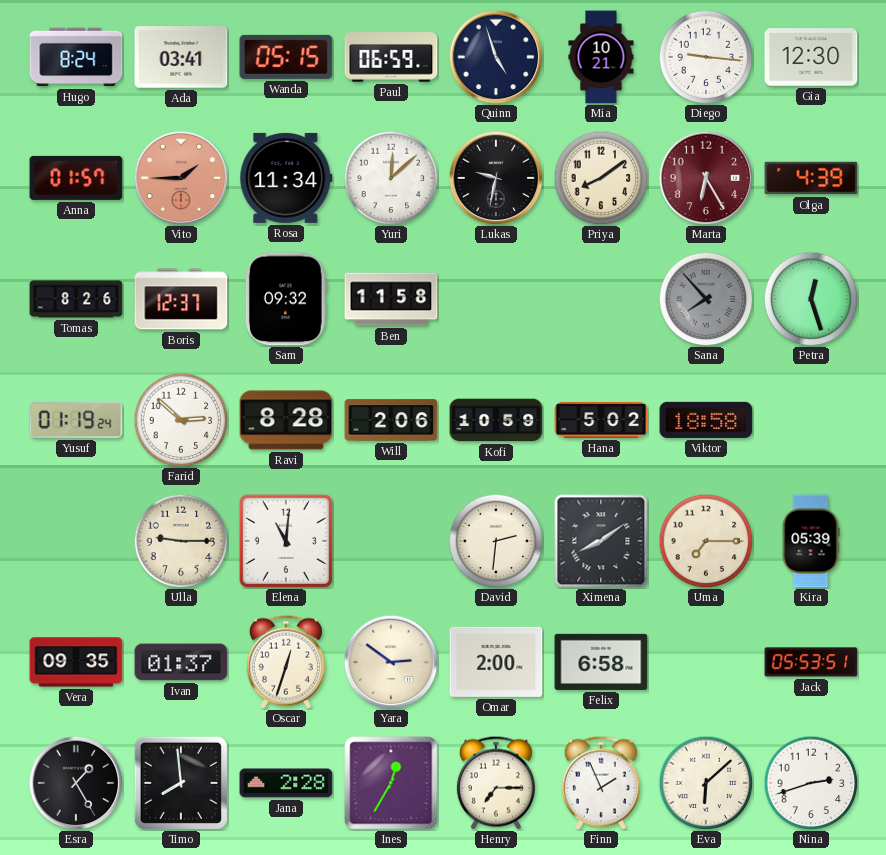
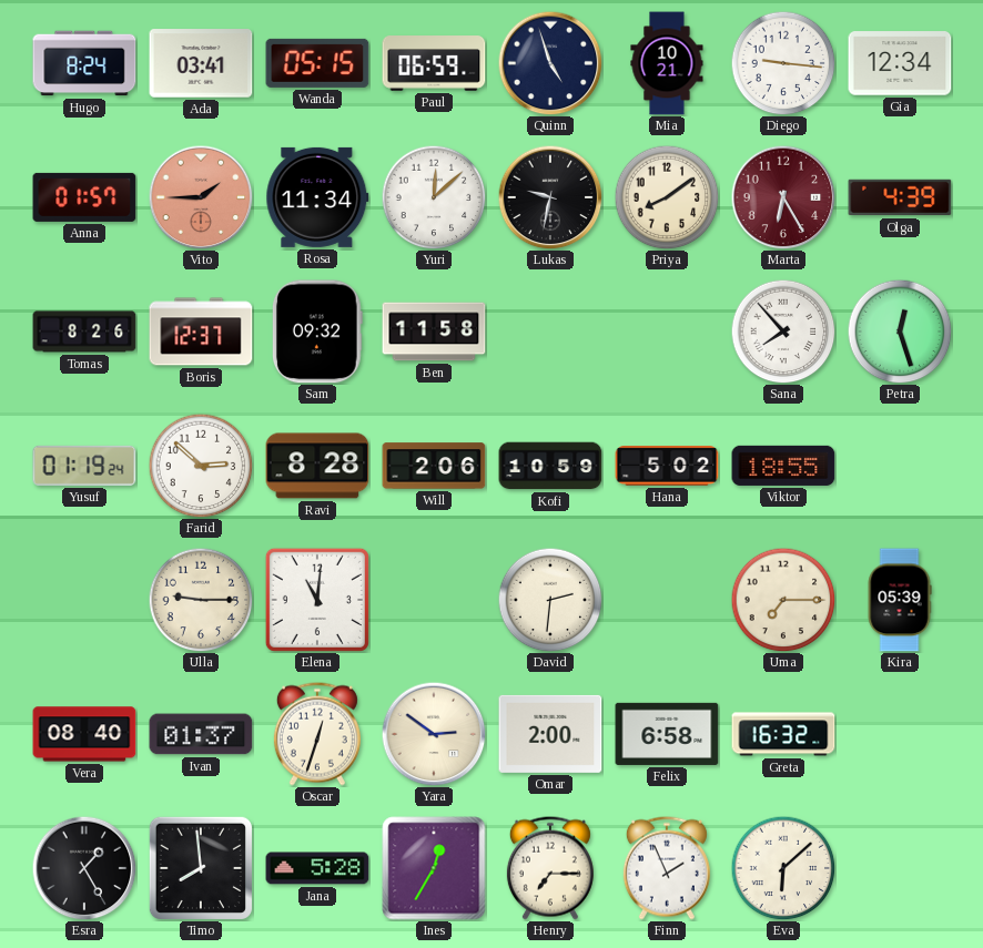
Gia: 12:30 -> 12:34 (900, 63)
Sana dial: grey -> white (783, 332)
Viktor: 18:58 -> 18:55 (783, 466)
Ximena: 8:09 -> none (601, 541)
Vera: 09:35 -> 08:40 (84, 734)
Greta: none -> 16:32 (783, 734)
Jack: 05:53 -> none (811, 662)
Jana: 2:28 -> 5:28 (317, 868)
Nina: 2:42 -> none (811, 783)
